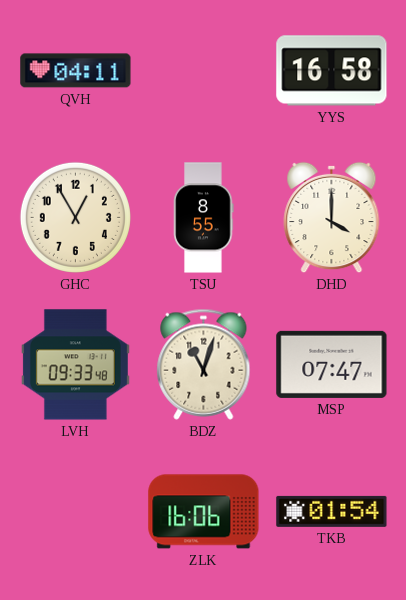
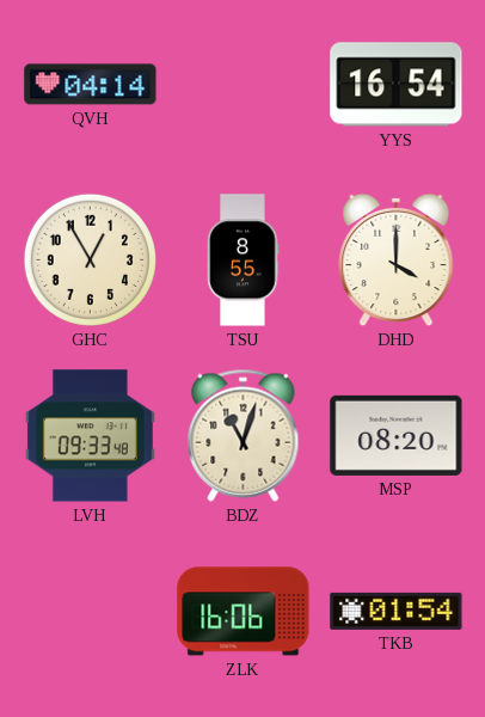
QVH: 04:11 -> 04:14 (91, 85)
YYS: 16:58 -> 16:54 (397, 85)
MSP: 07:47 -> 08:20 (397, 435)
